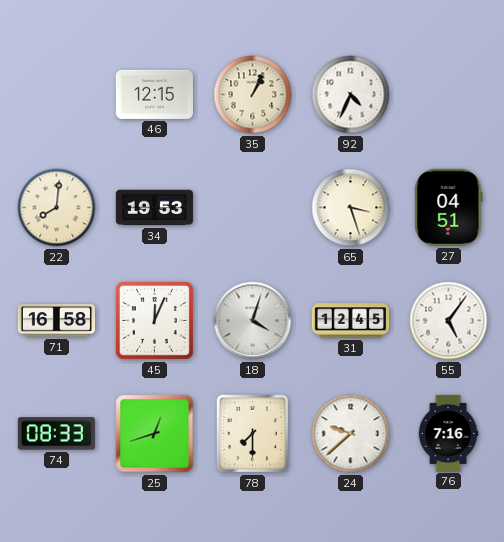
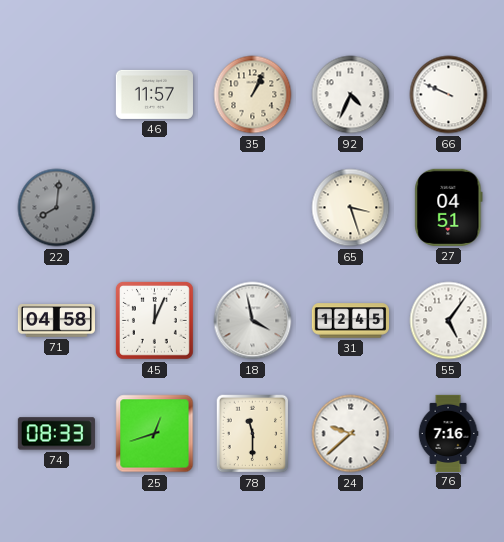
46: 12:15 -> 11:57 (154, 94)
66: none -> 9:49 (449, 95)
22 dial: cream -> grey (57, 208)
34: 19:53 -> none (154, 208)
71: 16:58 -> 04:58 (56, 321)
18: 4:03 -> 3:58 (253, 321)
78: 7:30 -> 11:30 (253, 434)
